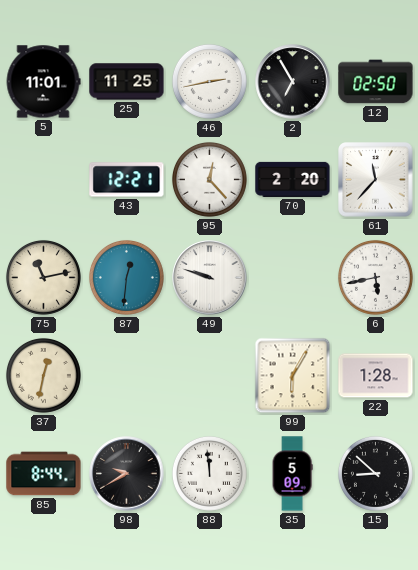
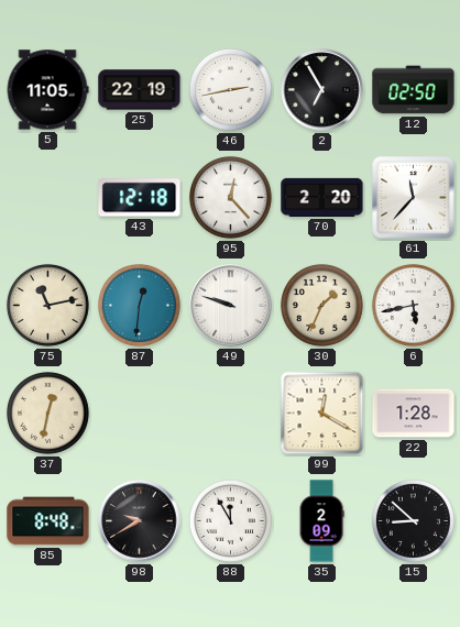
5: 11:01 -> 11:05 (47, 90)
25: 11:25 -> 22:19 (140, 90)
43: 12:21 -> 12:18 (140, 198)
30: none -> 1:34 (321, 305)
99: 6:05 -> 12:20 (322, 414)
85: 8:44 -> 8:48 (48, 521)
88: 11:59 -> 11:55 (230, 520)
35: 5:09 -> 2:09 (321, 521)
